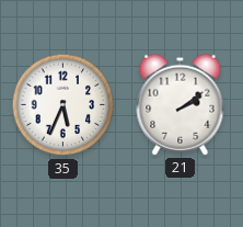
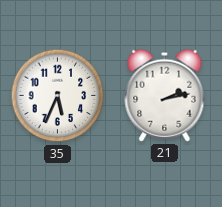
21: 2:09 -> 2:13 (165, 95)
